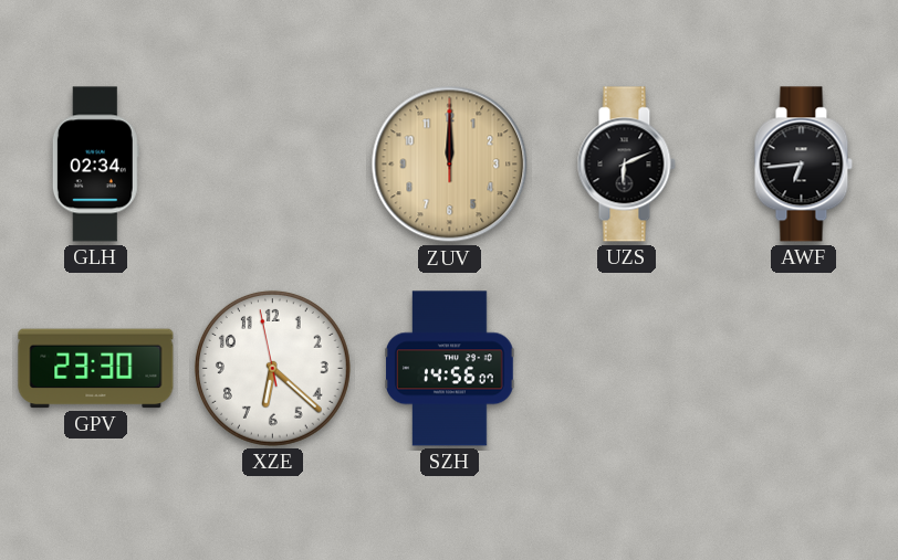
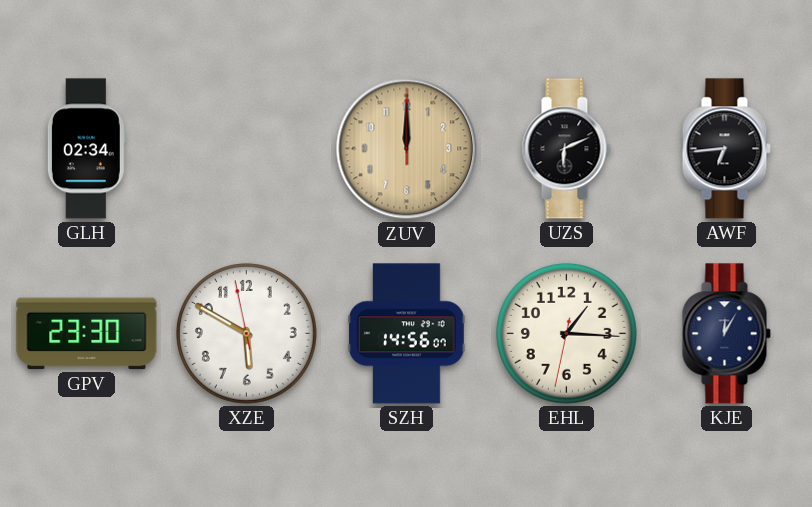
XZE: 6:21 -> 5:49 (246, 333)
EHL: none -> 1:15 (566, 333)
KJE: none -> 12:05 (726, 334)
